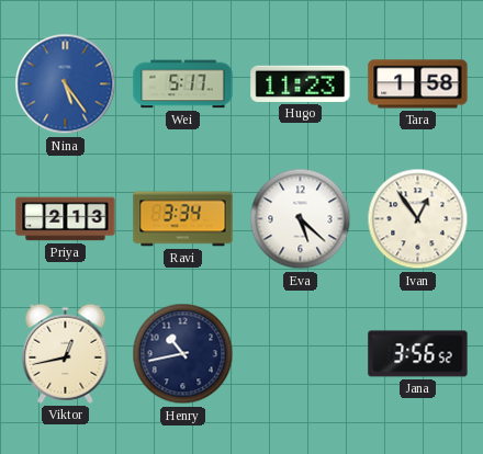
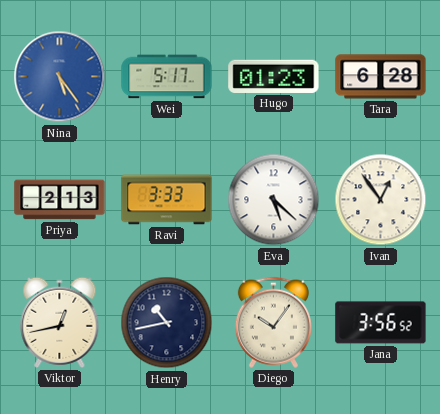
Hugo: 11:23 -> 01:23 (274, 76)
Tara: 1:58 -> 6:28 (381, 77)
Ravi: 3:34 -> 3:33 (167, 200)
Diego: none -> 10:06 (273, 322)
